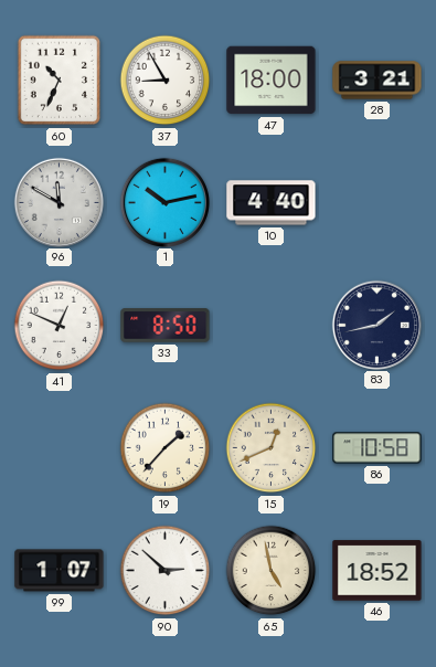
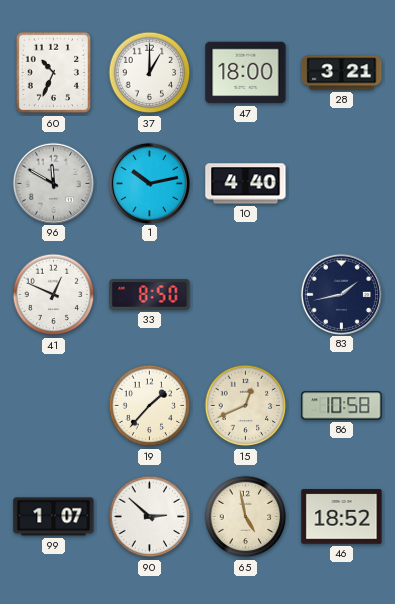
37: 8:55 -> 1:00 (150, 73)
